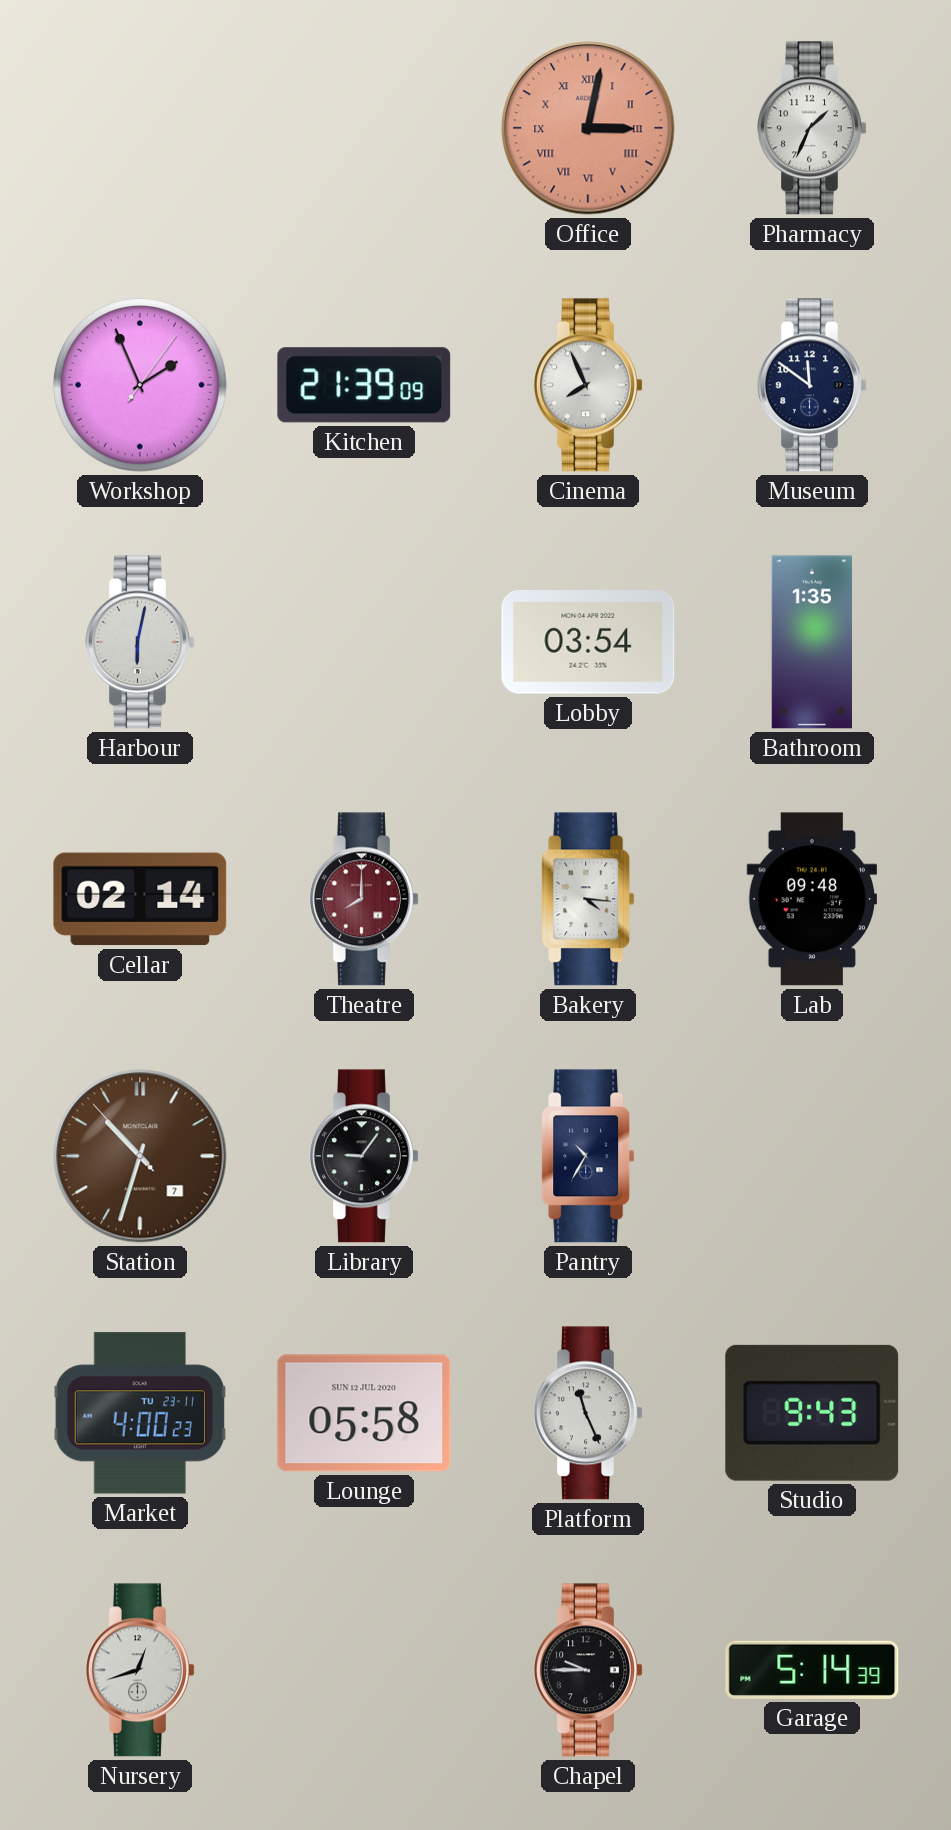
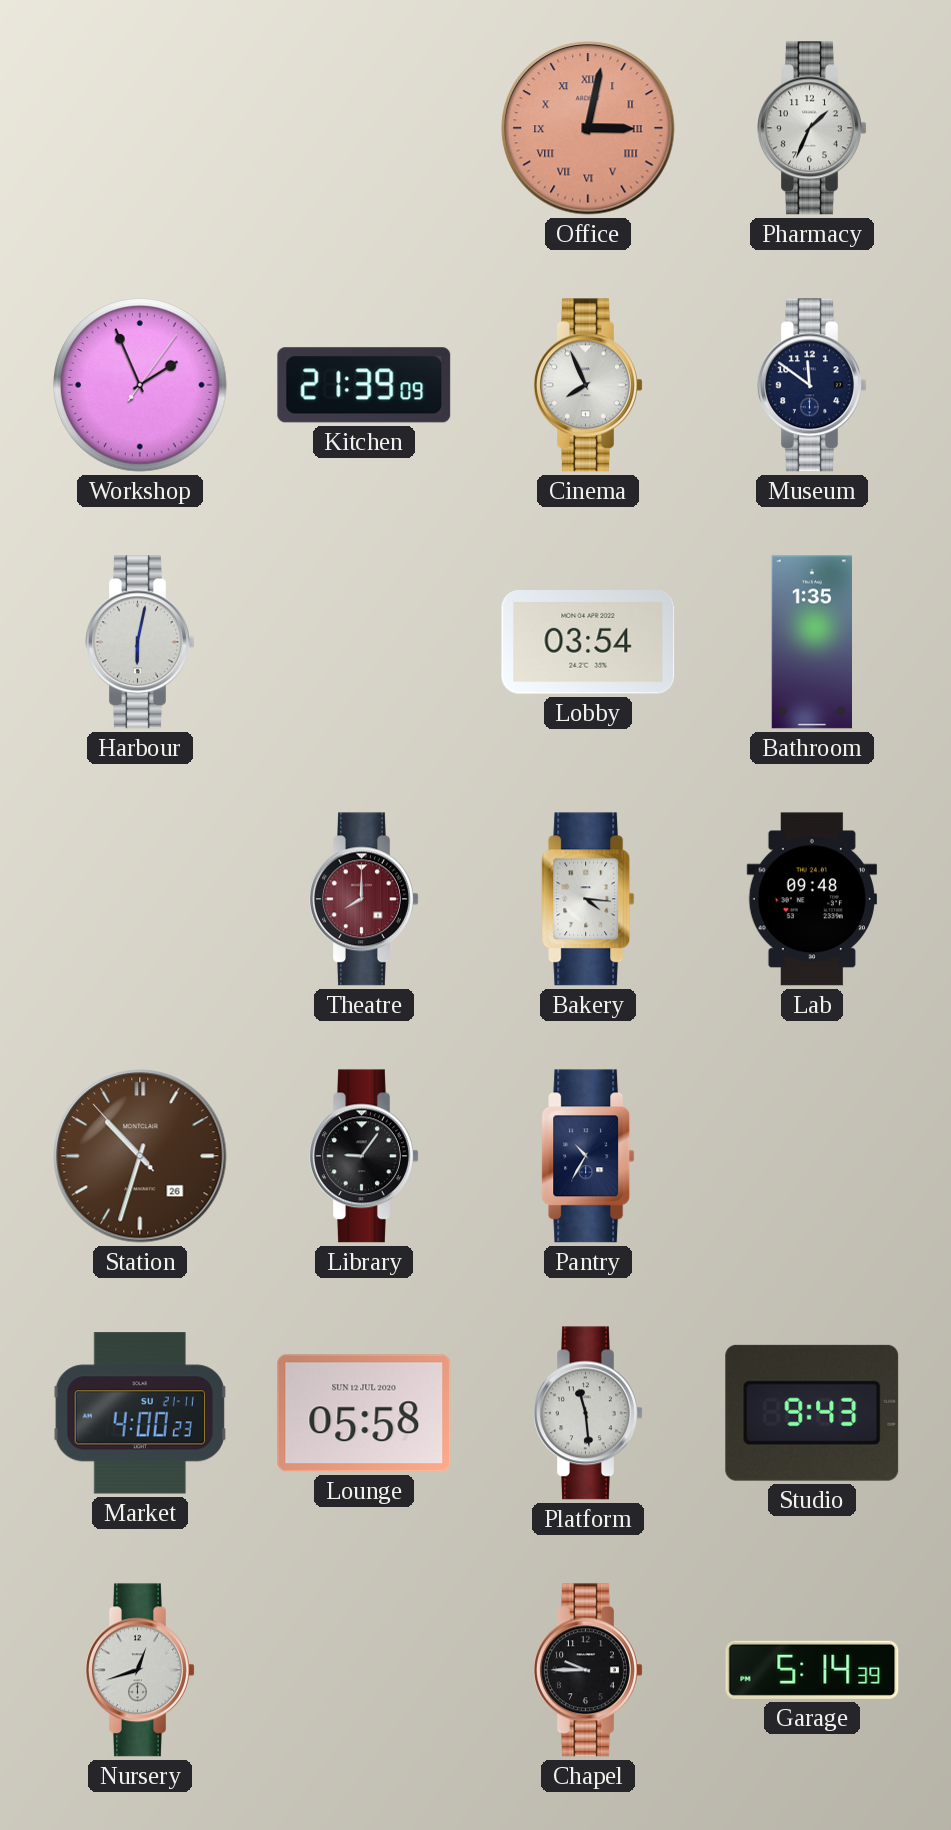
Cellar: 02:14 -> none (140, 899)
Station date: 7 -> 26 (140, 1156)
Market date: TU 23-11 -> SU 21-11 (140, 1413)
Platform: 11:26 -> 11:29 (588, 1413)
